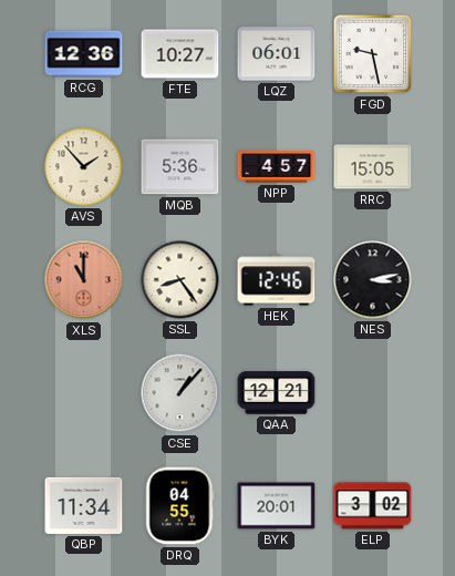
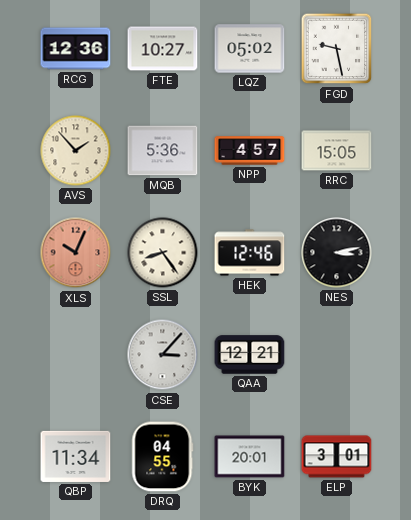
LQZ: 06:01 -> 05:02 (250, 49)
XLS: 11:00 -> 10:04 (76, 253)
CSE: 1:07 -> 3:07 (163, 355)
ELP: 3:02 -> 3:01 (337, 457)
